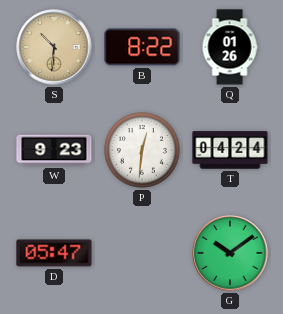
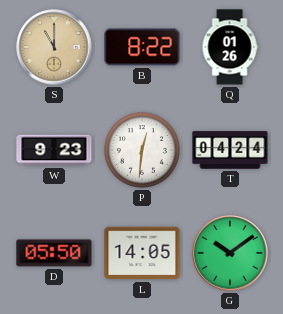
S: 10:31 -> 11:00 (54, 47)
D: 05:47 -> 05:50 (54, 253)
L: none -> 14:05 (142, 253)
